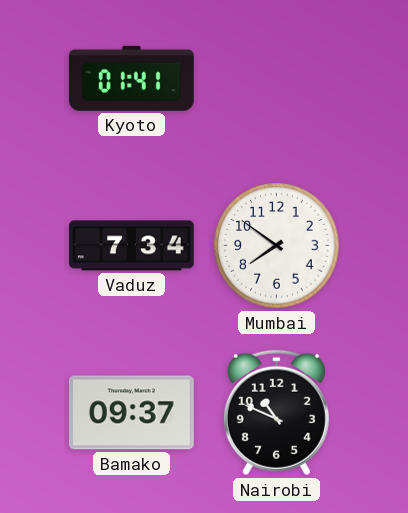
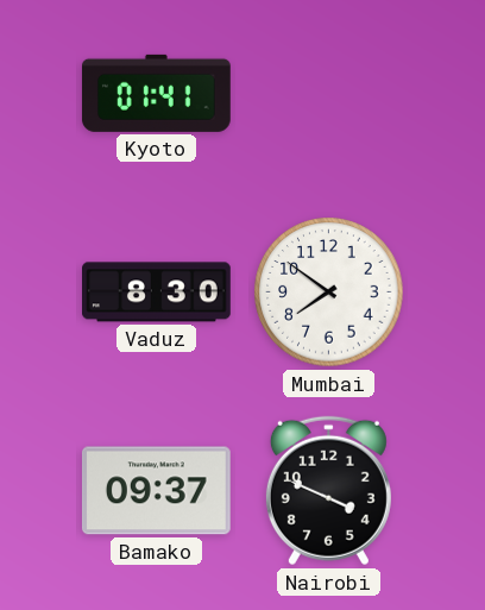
Vaduz: 7:34 -> 8:30 (157, 293)
Nairobi: 10:49 -> 3:49 (328, 491)
